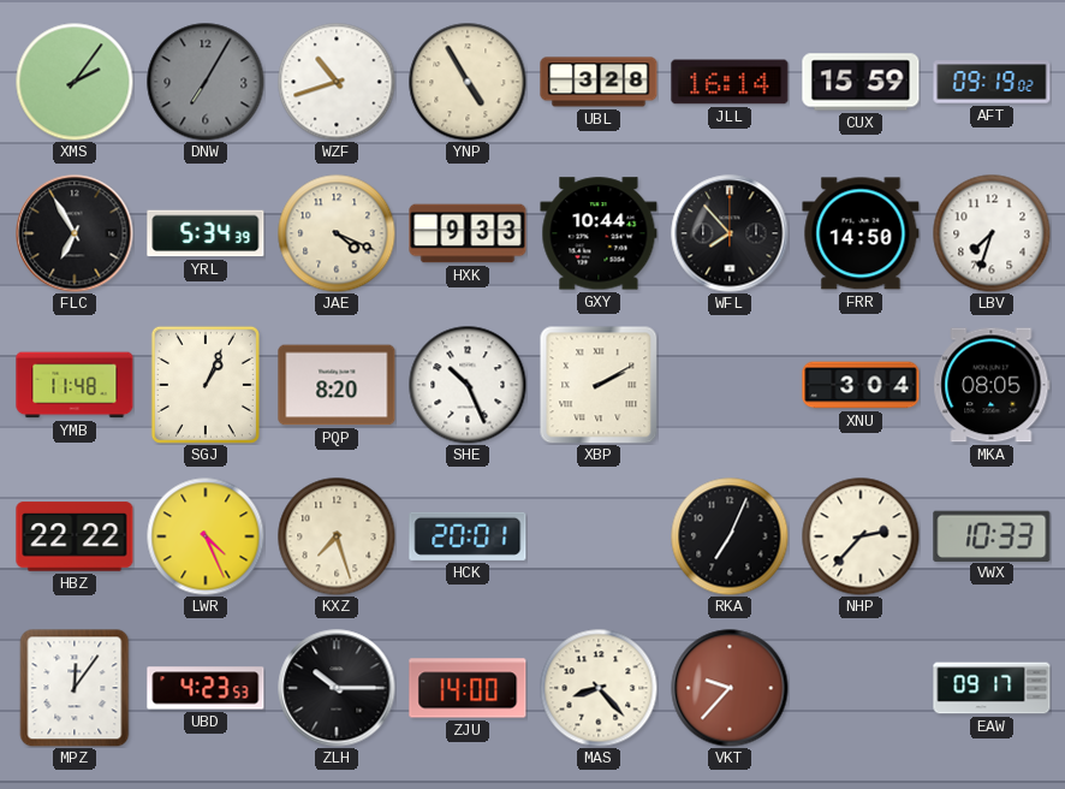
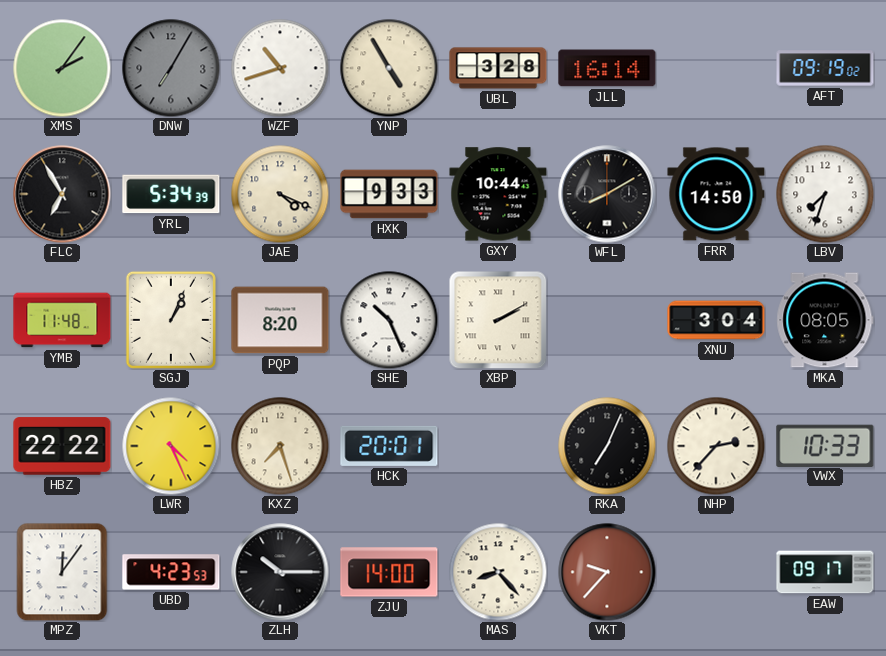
CUX: 15:59 -> none (861, 82)
WFL: 7:53 -> 8:10 (607, 194)
